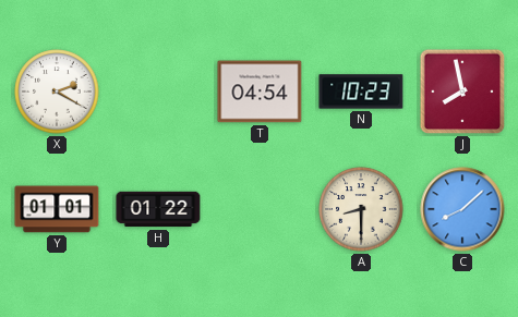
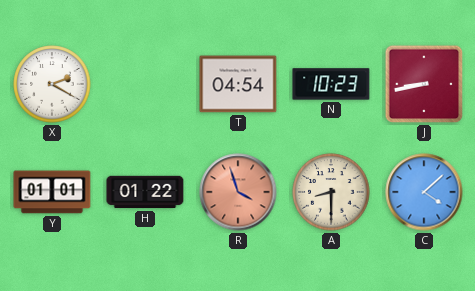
J: 7:58 -> 8:43 (424, 84)
R: none -> 3:57 (238, 192)
C: 8:08 -> 4:08 (424, 192)
